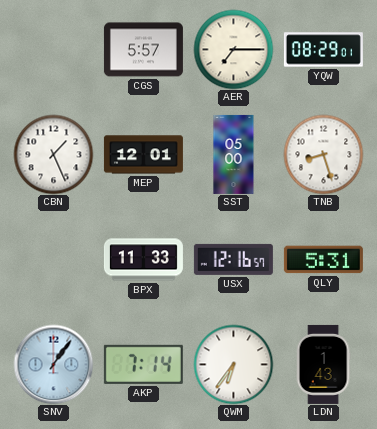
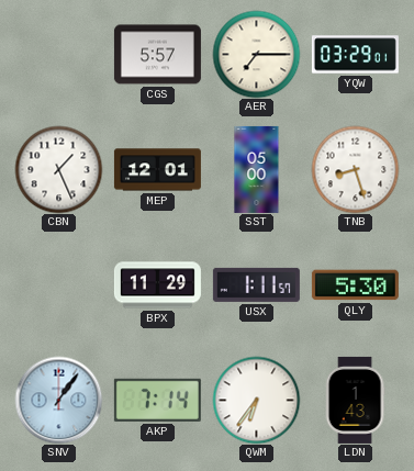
YQW: 08:29 -> 03:29 (355, 55)
BPX: 11:33 -> 11:29 (157, 285)
USX: 12:16 -> 1:11 (256, 284)
QLY: 5:31 -> 5:30 (355, 285)
